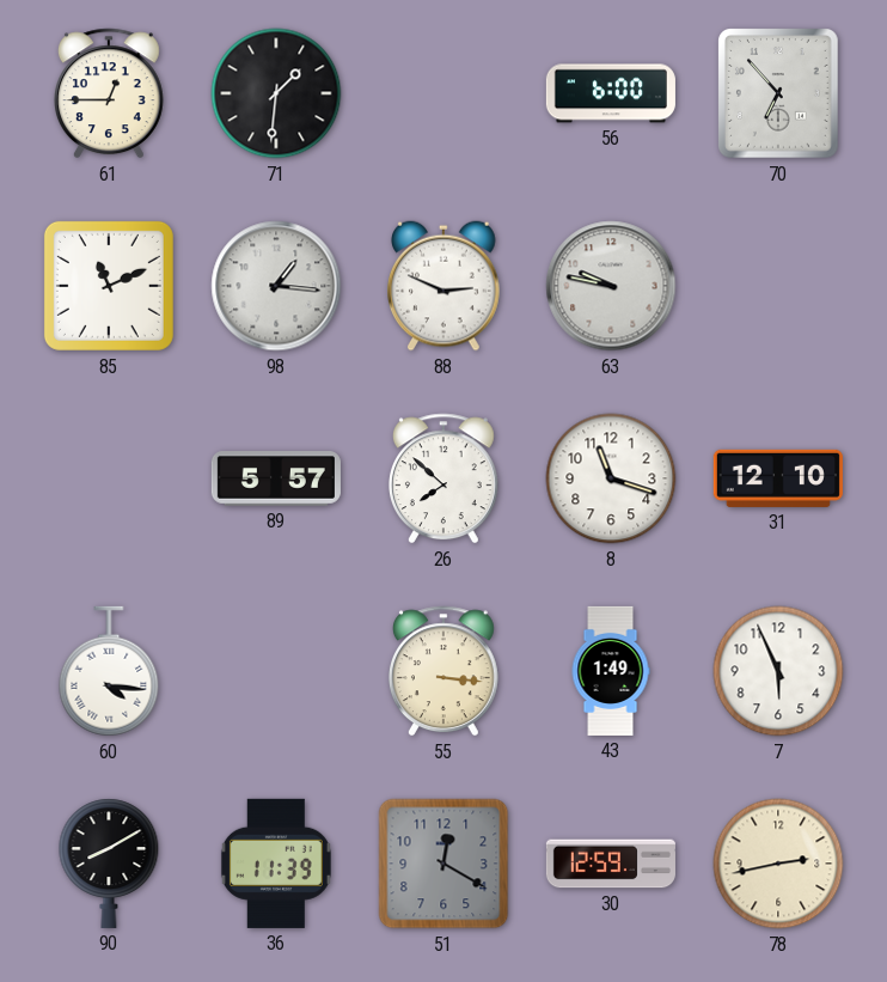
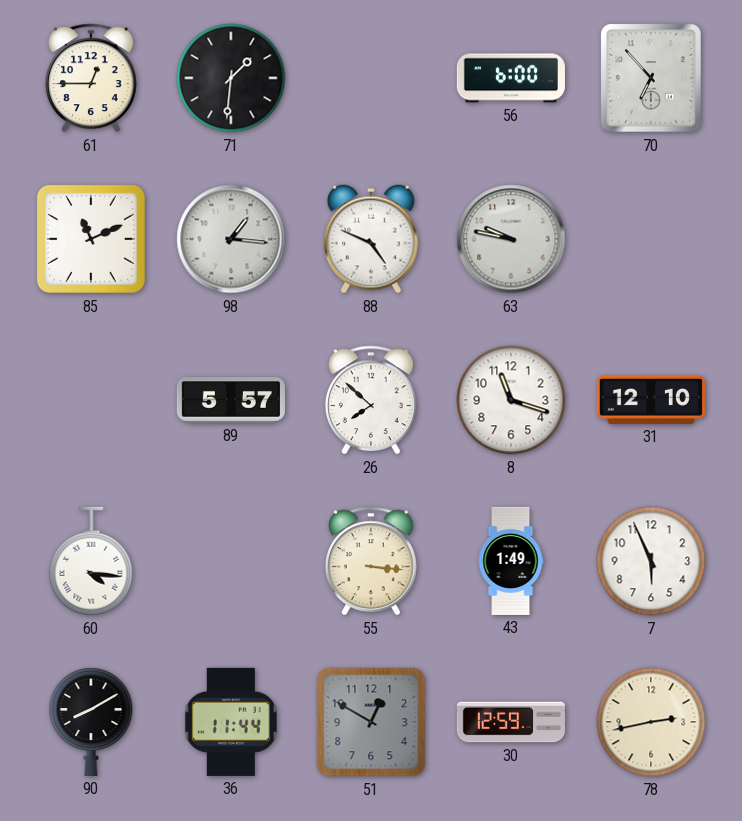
88: 2:49 -> 4:49 (372, 239)
36: 11:39 -> 11:44 (231, 722)
51: 12:20 -> 12:50 (371, 722)
